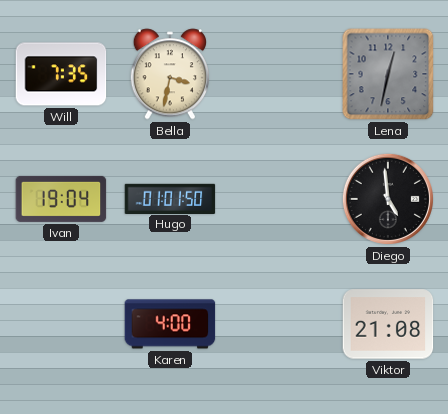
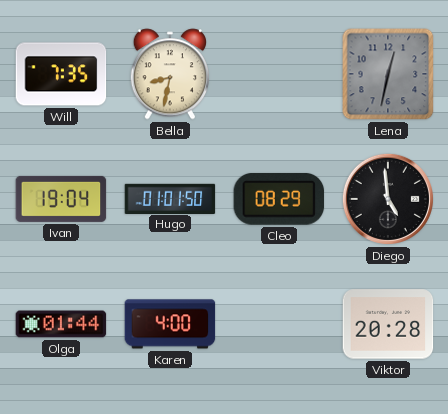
Bella: 3:32 -> 8:32 (169, 74)
Cleo: none -> 08:29 (279, 199)
Olga: none -> 01:44 (61, 324)
Viktor: 21:08 -> 20:28 (388, 324)
